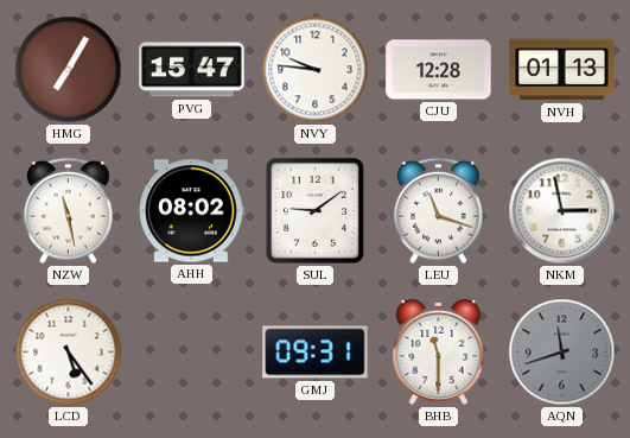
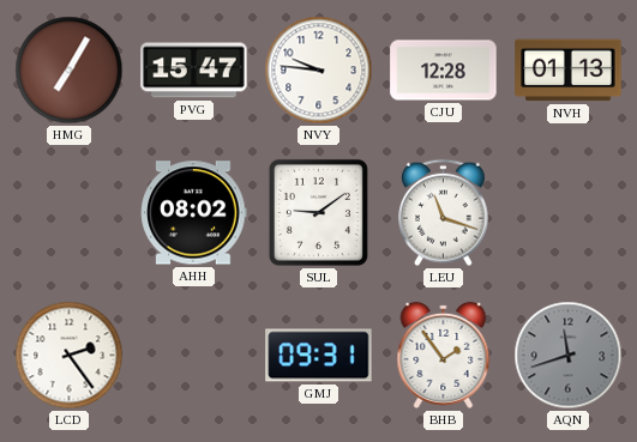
NZW: 11:28 -> none (68, 211)
NKM: 2:58 -> none (562, 211)
LCD: 5:24 -> 2:24 (70, 356)
BHB: 11:30 -> 1:54 (444, 355)
